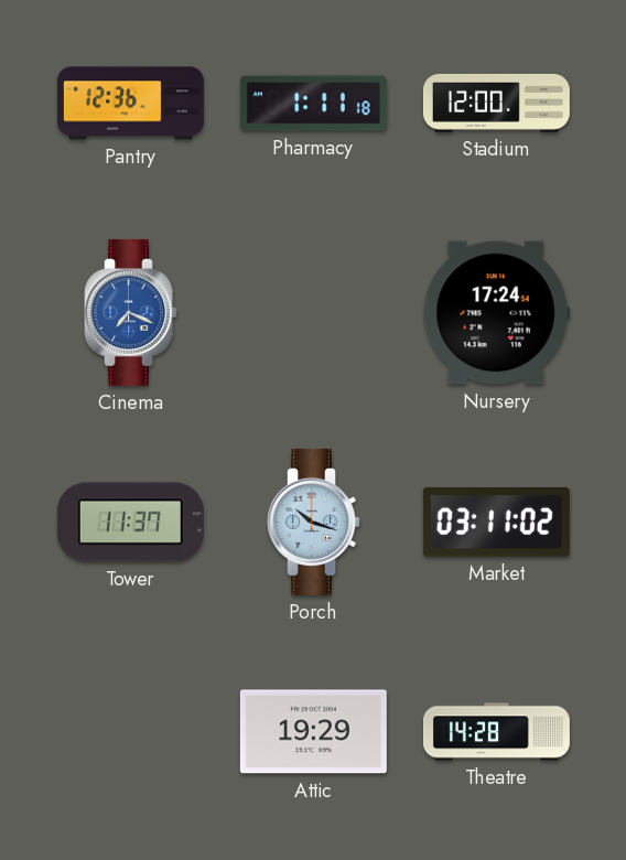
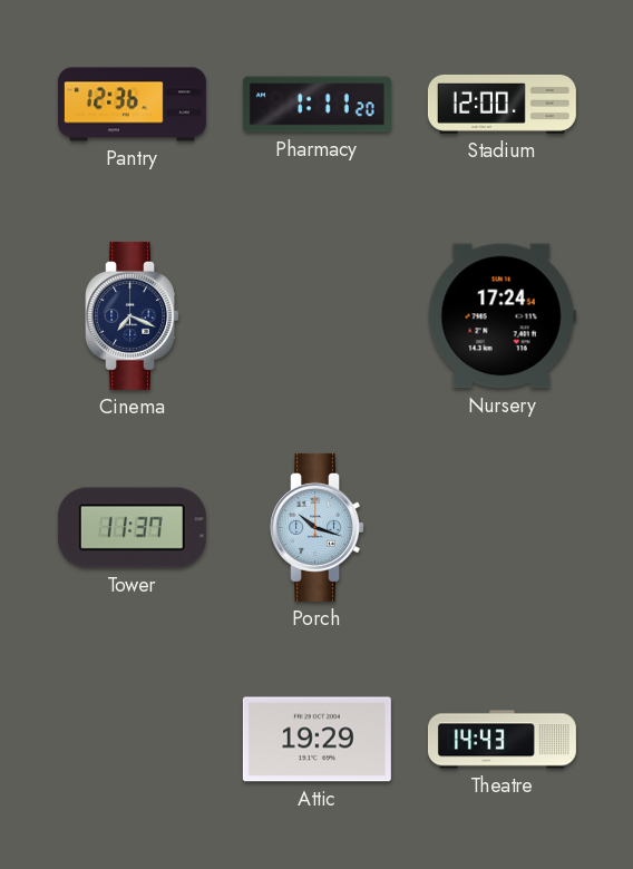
Pharmacy: 1:11:18 -> 1:11:20 (316, 105)
Cinema dial: blue -> navy (133, 315)
Market: 03:11 -> none (496, 523)
Theatre: 14:28 -> 14:43 (501, 740)
